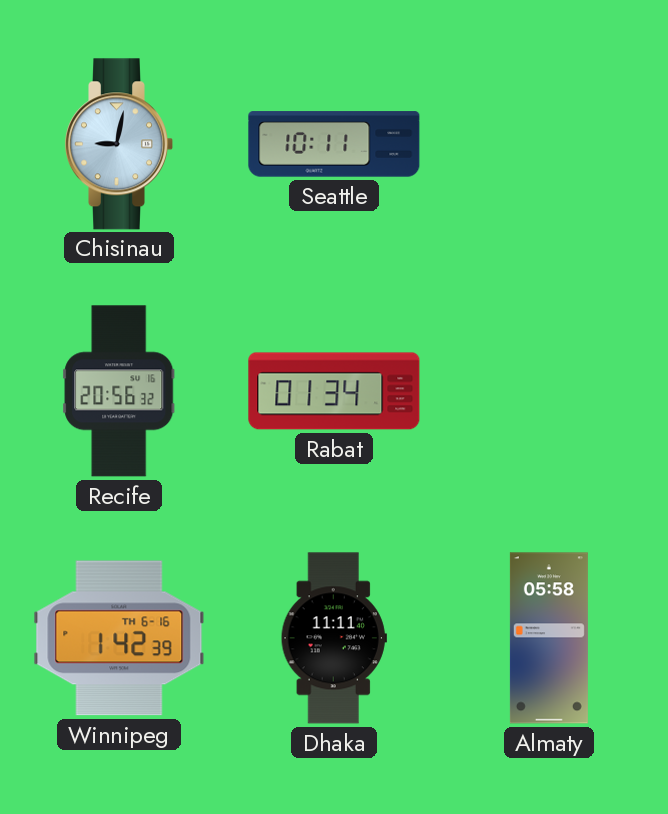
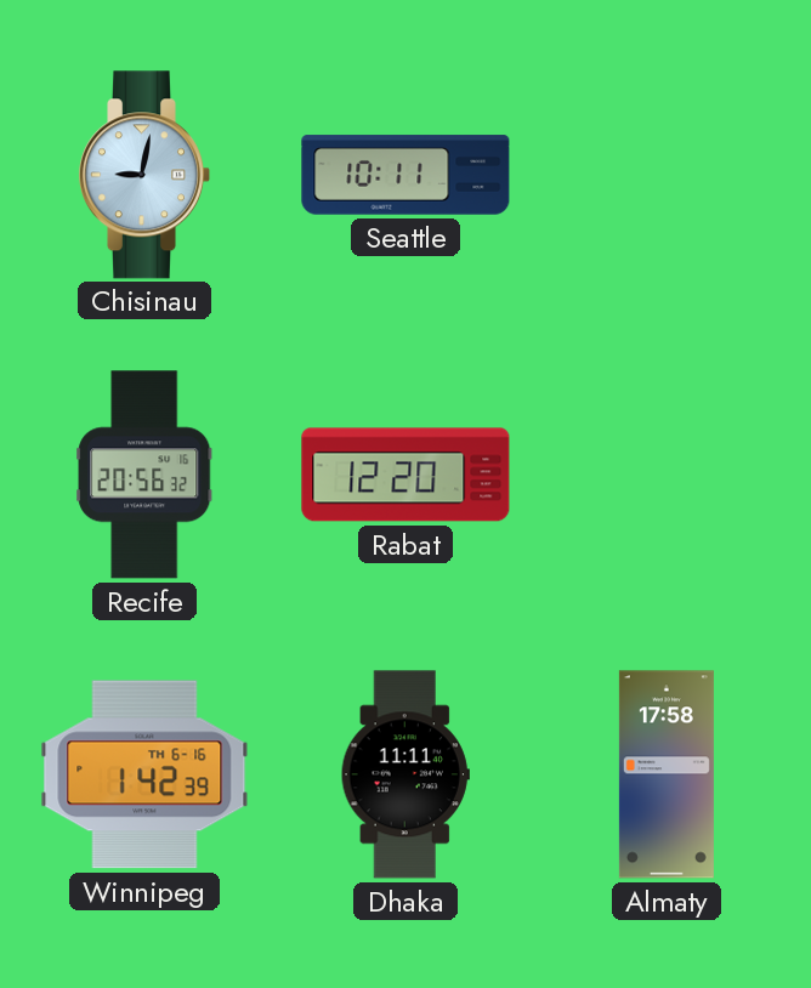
Rabat: 01:34 -> 12:20 (405, 475)
Almaty: 05:58 -> 17:58 (667, 774)
